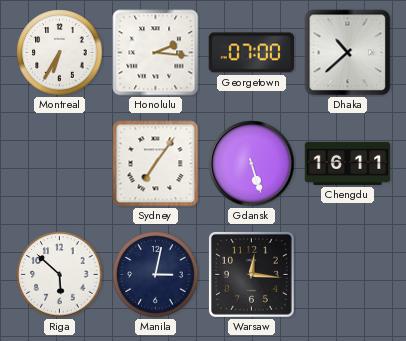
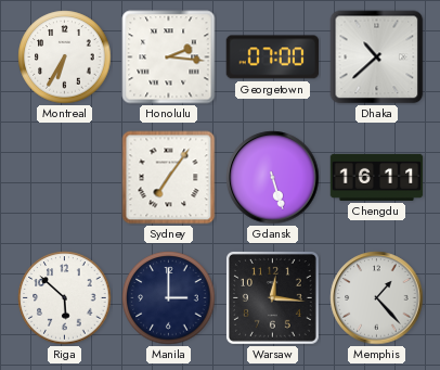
Manila: 3:02 -> 3:00 (169, 298)
Memphis: none -> 1:23 (377, 298)
